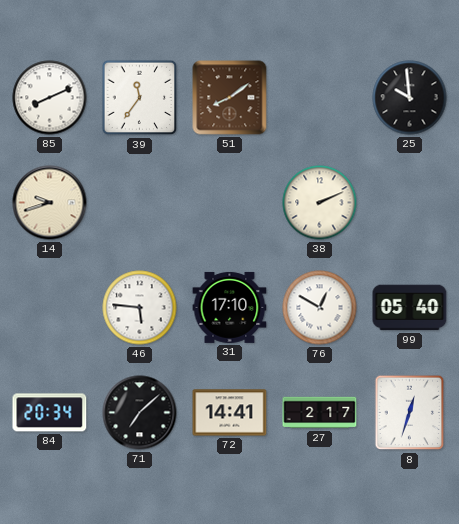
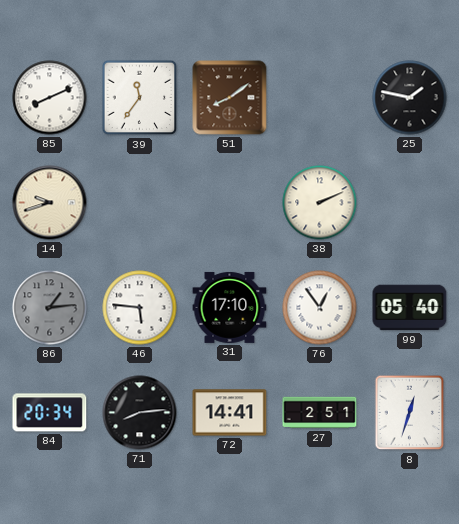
25: 9:59 -> 1:47 (410, 98)
86: none -> 1:14 (50, 308)
76: 12:50 -> 12:54 (320, 308)
71: 7:08 -> 8:14 (140, 413)
27: 2:17 -> 2:51 (320, 413)
